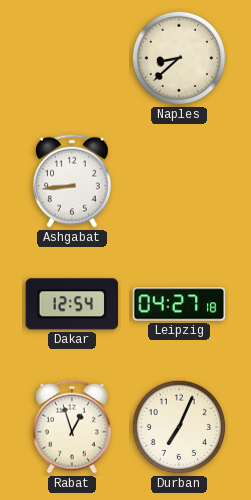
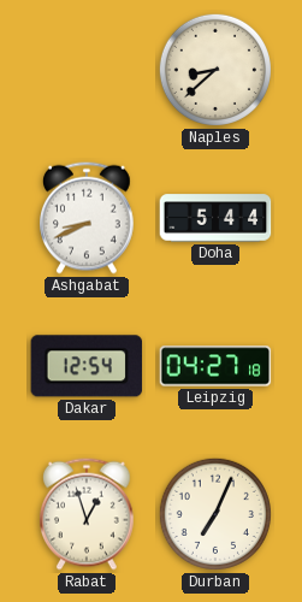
Ashgabat: 8:44 -> 8:41 (88, 218)
Doha: none -> 5:44 (215, 218)
